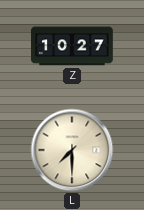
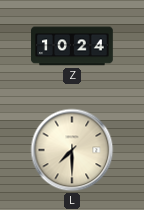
Z: 10:27 -> 10:24 (73, 46)
